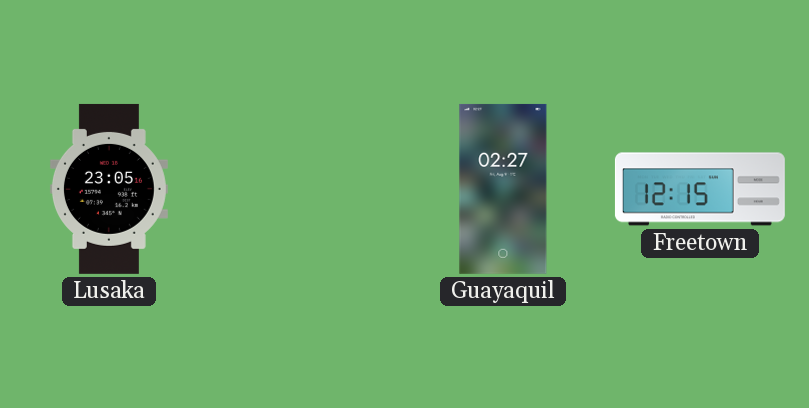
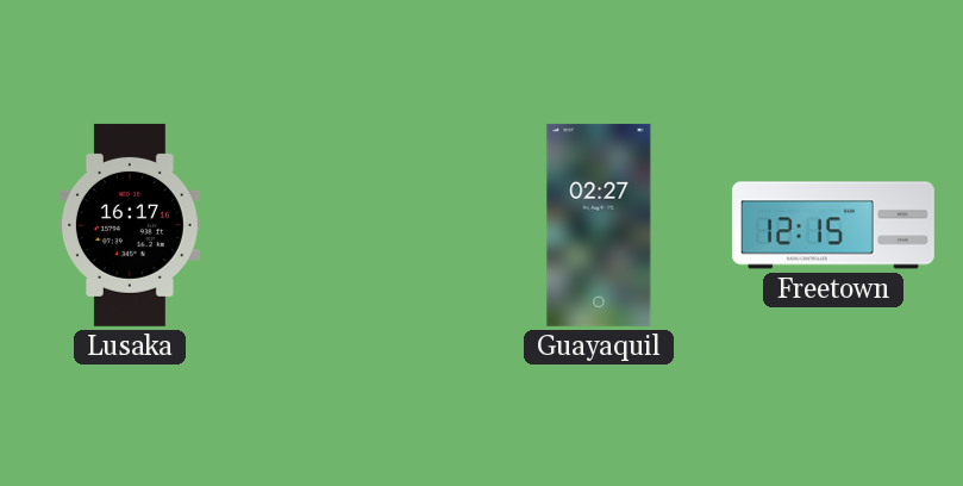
Lusaka: 23:05 -> 16:17 (130, 225)
